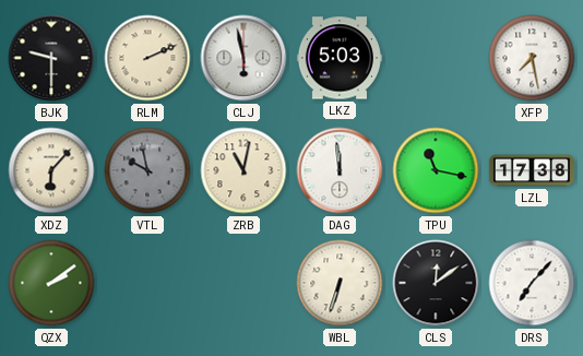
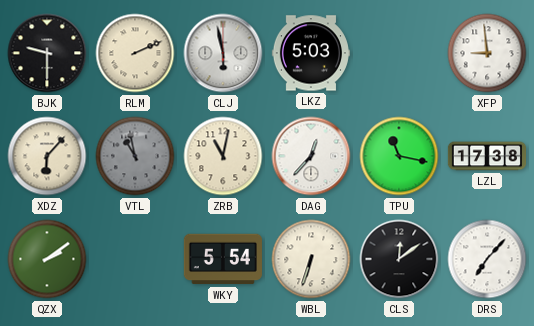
XFP: 7:28 -> 8:59 (487, 53)
VTL: 9:58 -> 10:58 (135, 156)
DAG: 11:59 -> 12:37 (311, 156)
WKY: none -> 5:54 (223, 259)
